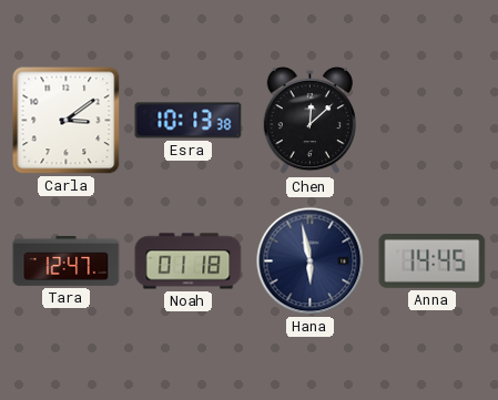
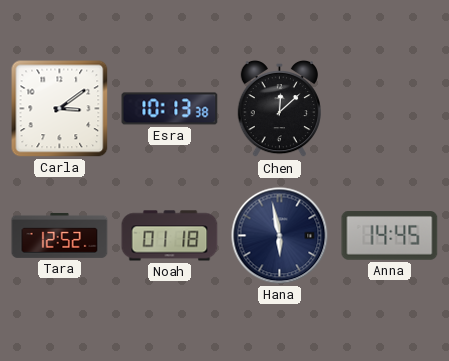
Tara: 12:47 -> 12:52 (60, 235)
